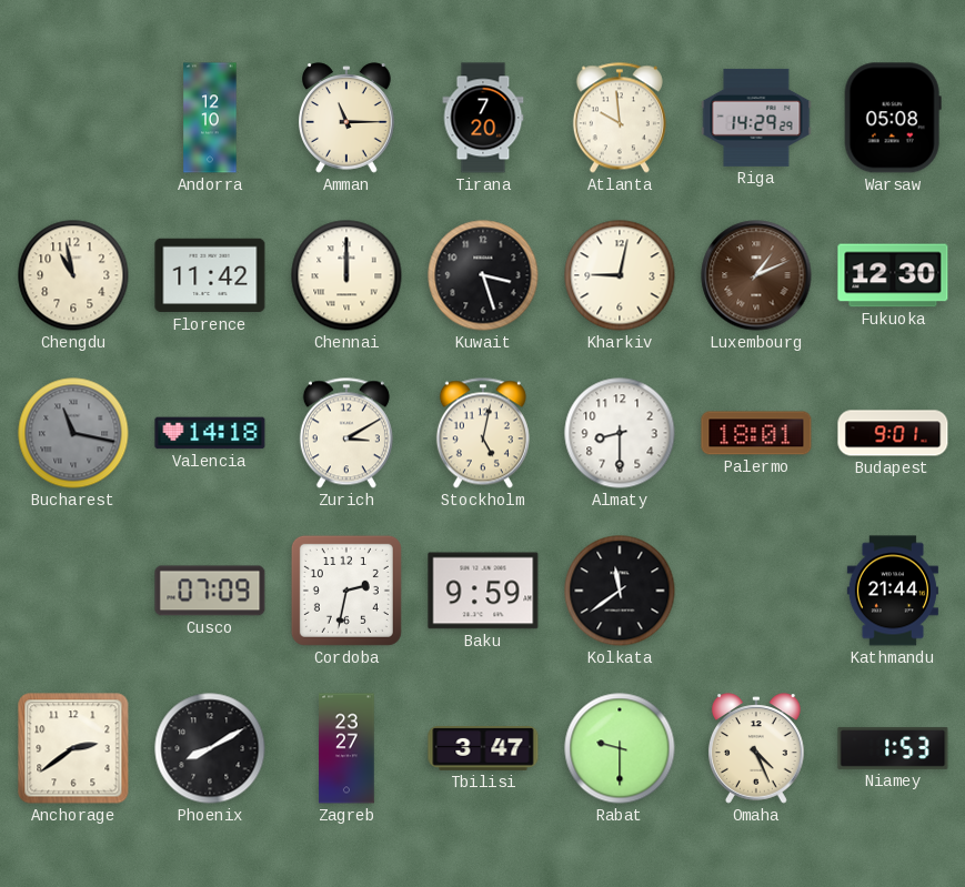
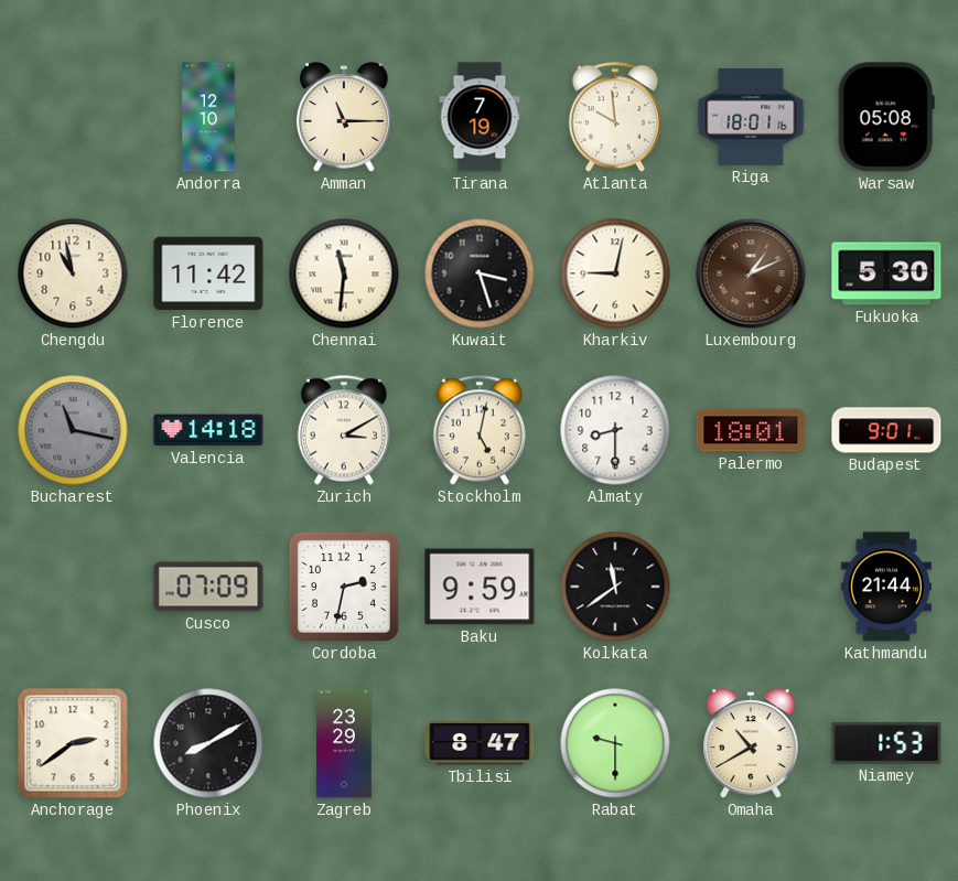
Tirana: 7:20 -> 7:19 (480, 117)
Riga: 14:29 -> 18:01 (751, 117)
Chennai: 12:00 -> 11:31 (344, 273)
Fukuoka: 12:30 -> 5:30 (886, 273)
Zagreb: 23:27 -> 23:29 (344, 743)
Tbilisi: 3:47 -> 8:47 (480, 744)
Omaha: 4:26 -> 10:40 (752, 743)
